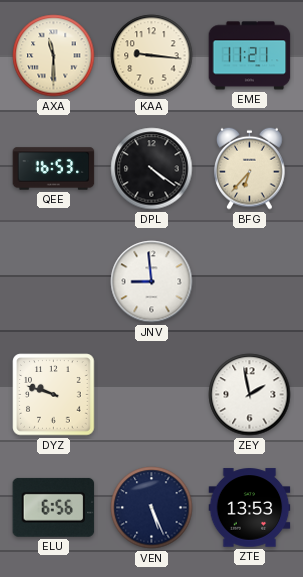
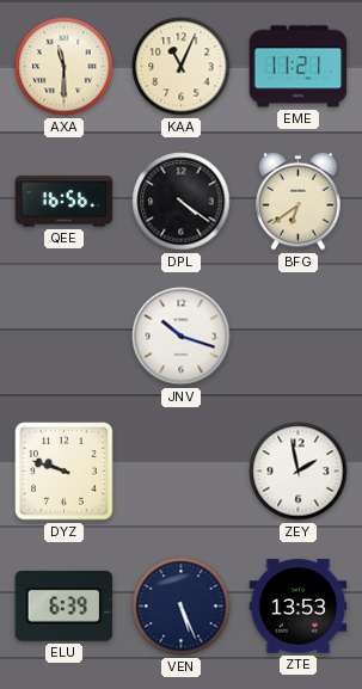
KAA: 9:16 -> 11:04 (182, 67)
QEE: 16:53 -> 16:56 (65, 202)
BFG: 6:37 -> 6:39 (299, 201)
JNV: 8:59 -> 10:18 (182, 337)
ELU: 6:56 -> 6:39 (65, 605)
